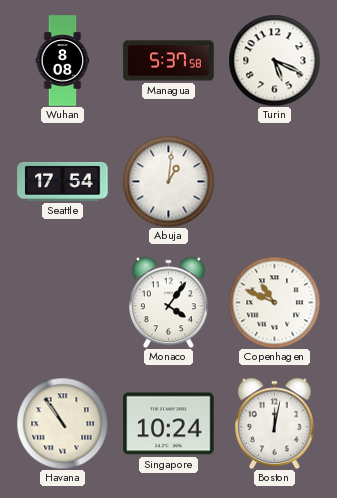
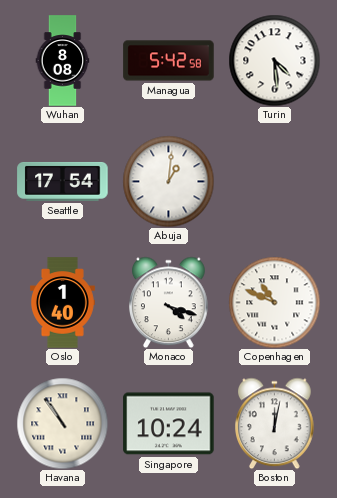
Managua: 5:37 -> 5:42 (169, 61)
Turin: 5:19 -> 4:29 (274, 60)
Oslo: none -> 1:40 (62, 303)
Monaco: 4:06 -> 4:18 (169, 302)
